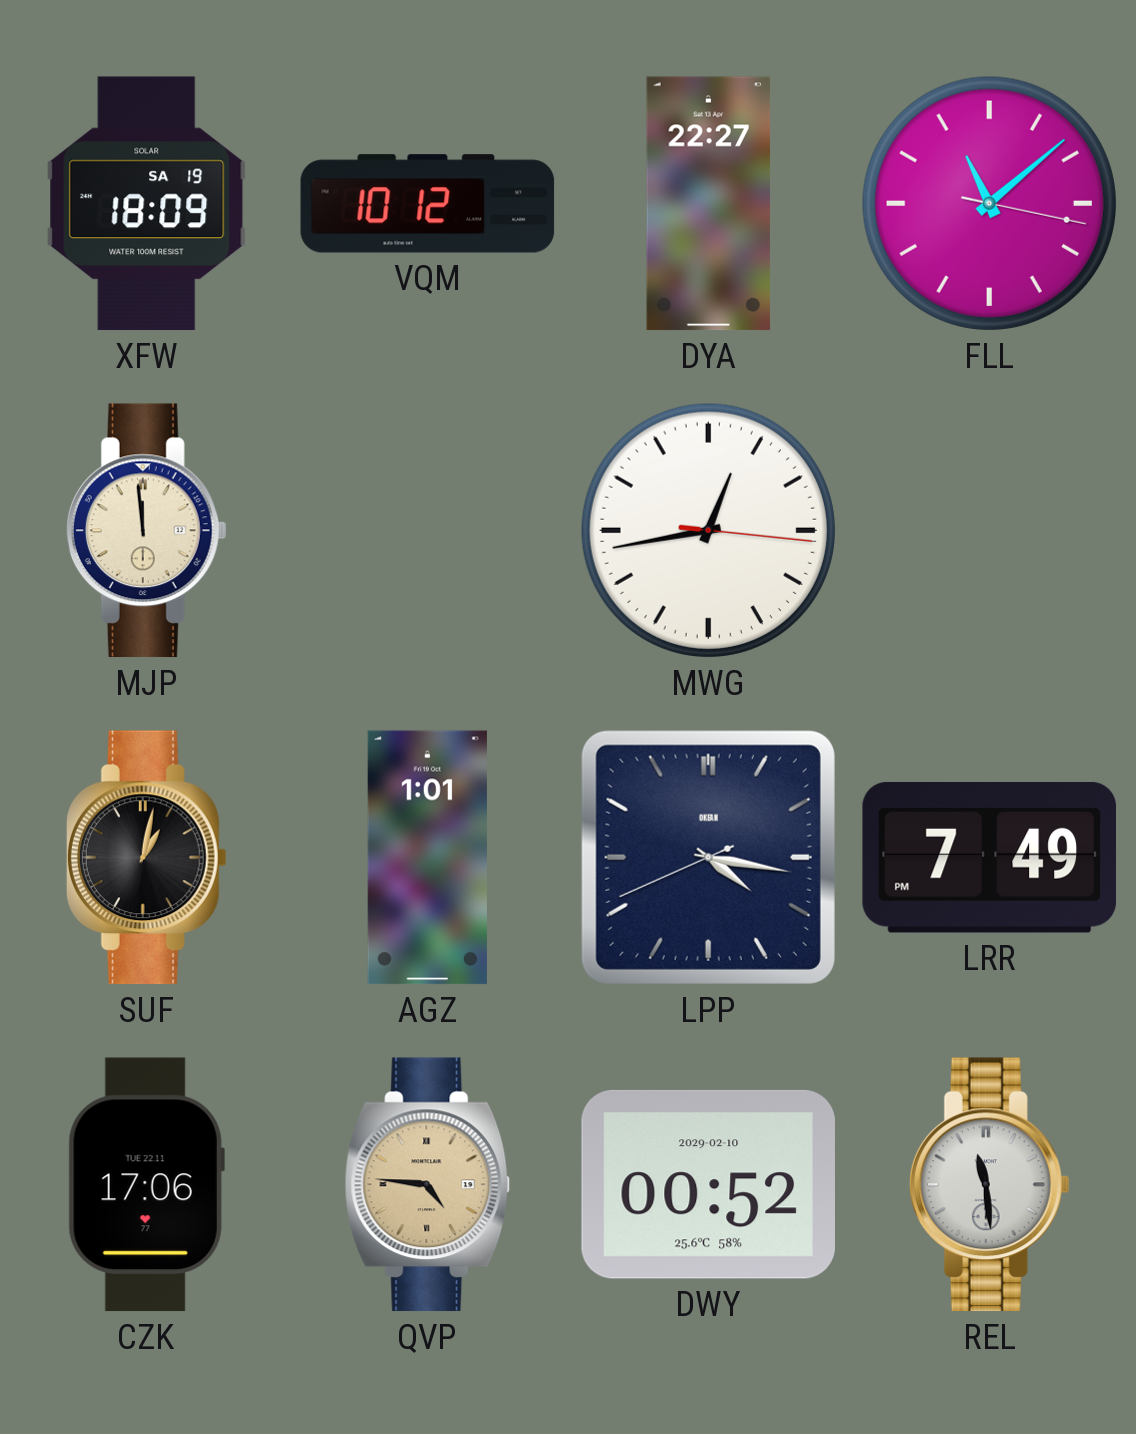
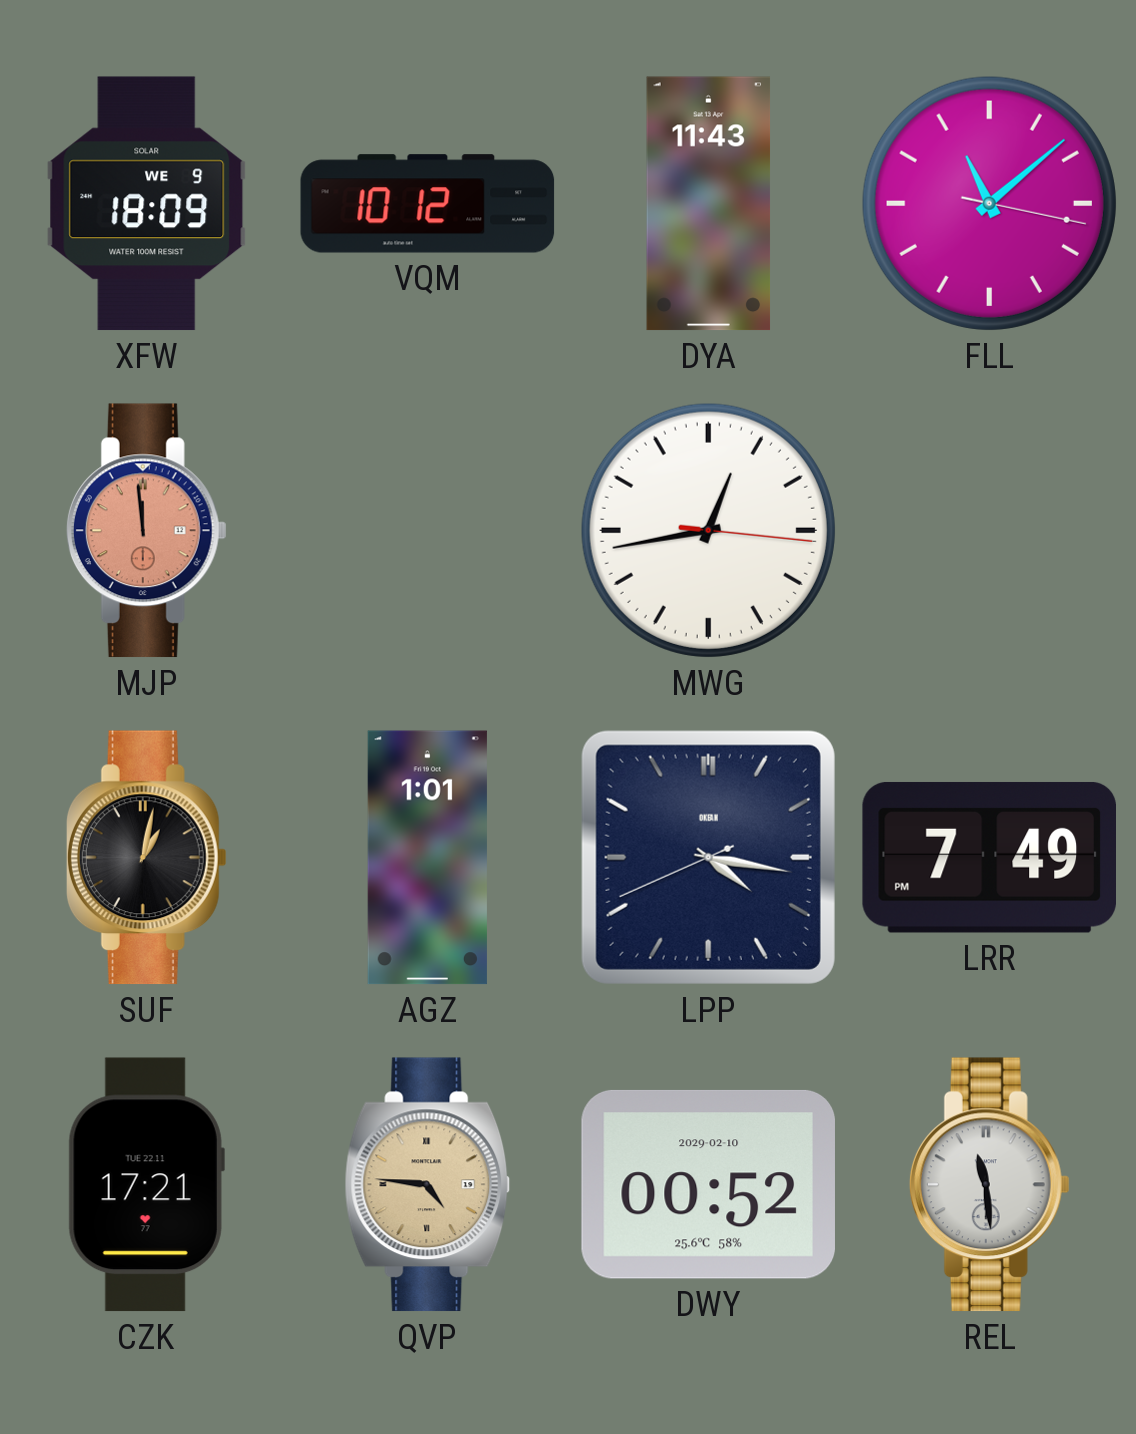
XFW date: SA 19 -> WE 9 (147, 204)
DYA: 22:27 -> 11:43 (709, 204)
MJP dial: cream -> salmon (146, 531)
CZK: 17:06 -> 17:21 (146, 1185)
